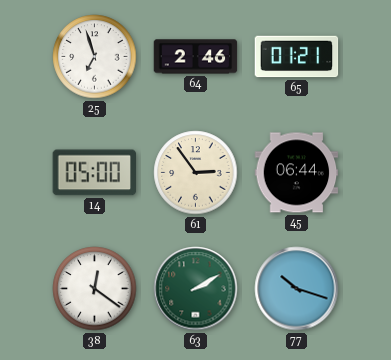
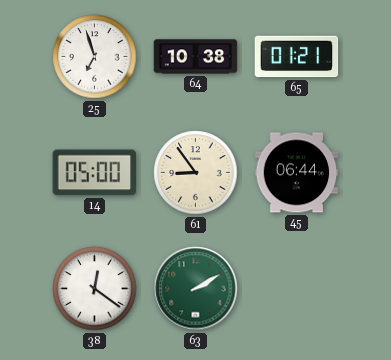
64: 2:46 -> 10:38 (196, 57)
61: 2:54 -> 8:54 (196, 173)
77: 10:18 -> none (297, 289)
